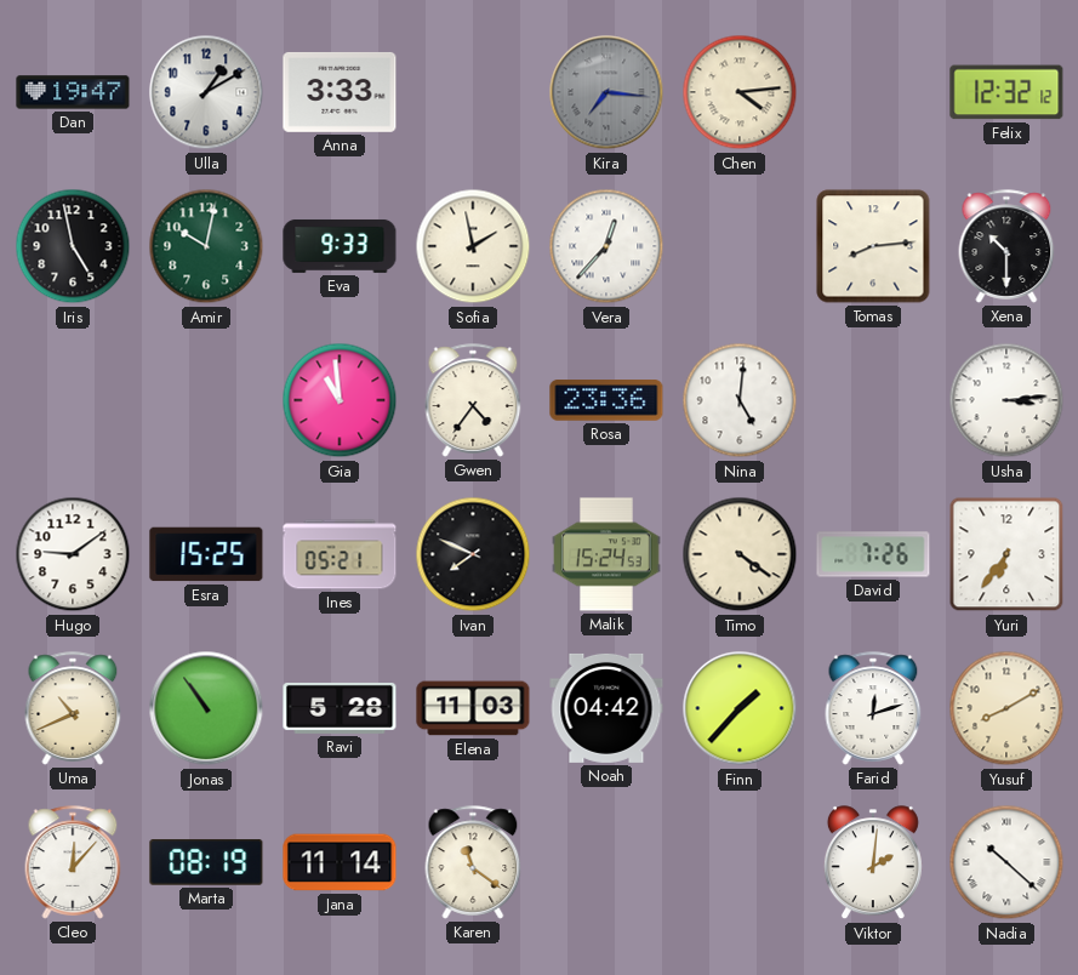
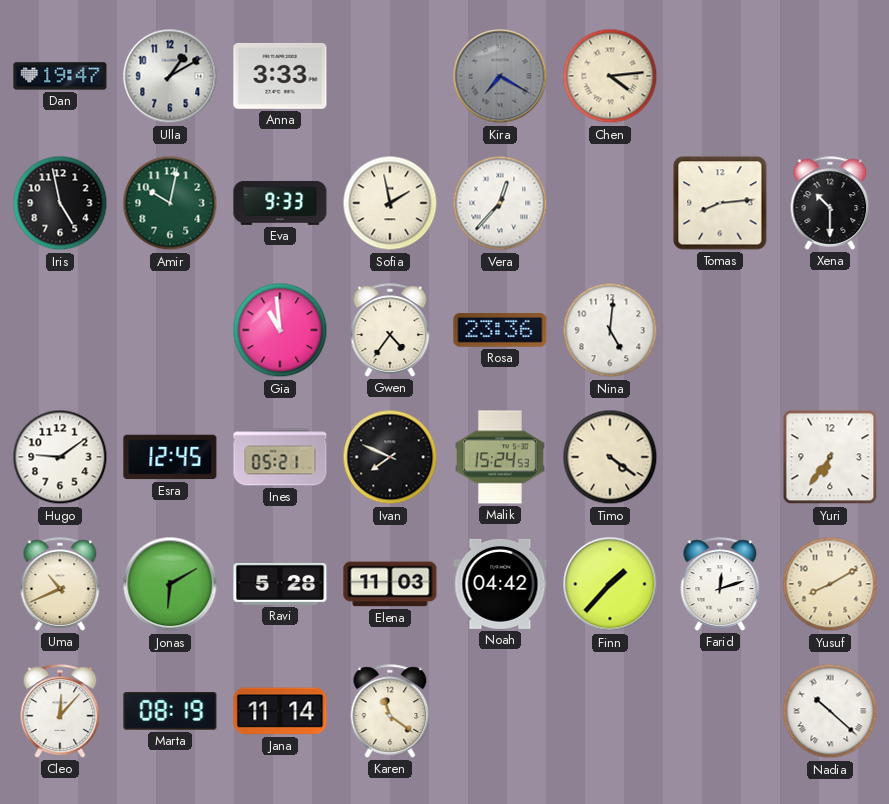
Kira: 7:16 -> 7:20 (500, 76)
Felix: 12:32 -> none (1006, 92)
Usha: 3:14 -> none (1006, 400)
Esra: 15:25 -> 12:45 (170, 457)
David: 7:26 -> none (873, 554)
Jonas: 10:54 -> 6:10 (170, 584)
Viktor: 2:01 -> none (873, 863)
